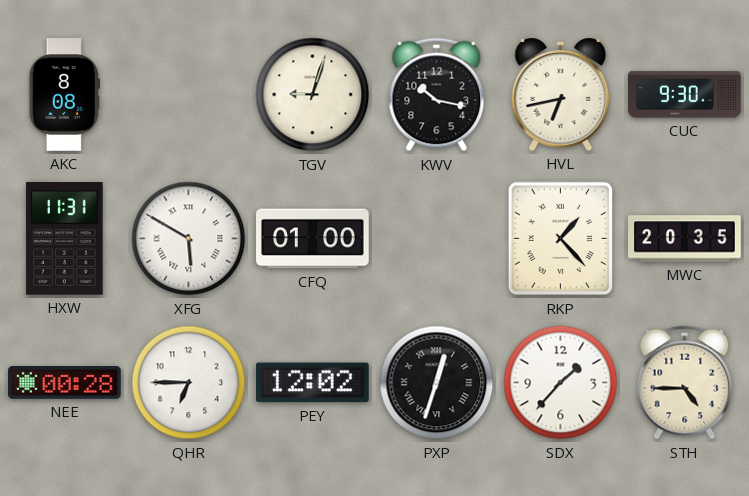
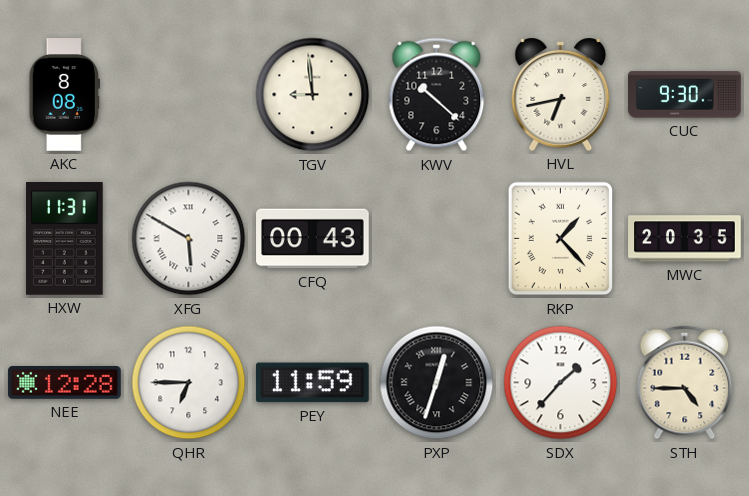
TGV: 9:03 -> 8:59 (313, 95)
KWV: 10:17 -> 10:22 (437, 95)
CFQ: 01:00 -> 00:43 (313, 239)
NEE: 00:28 -> 12:28 (65, 383)
PEY: 12:02 -> 11:59 (312, 383)
